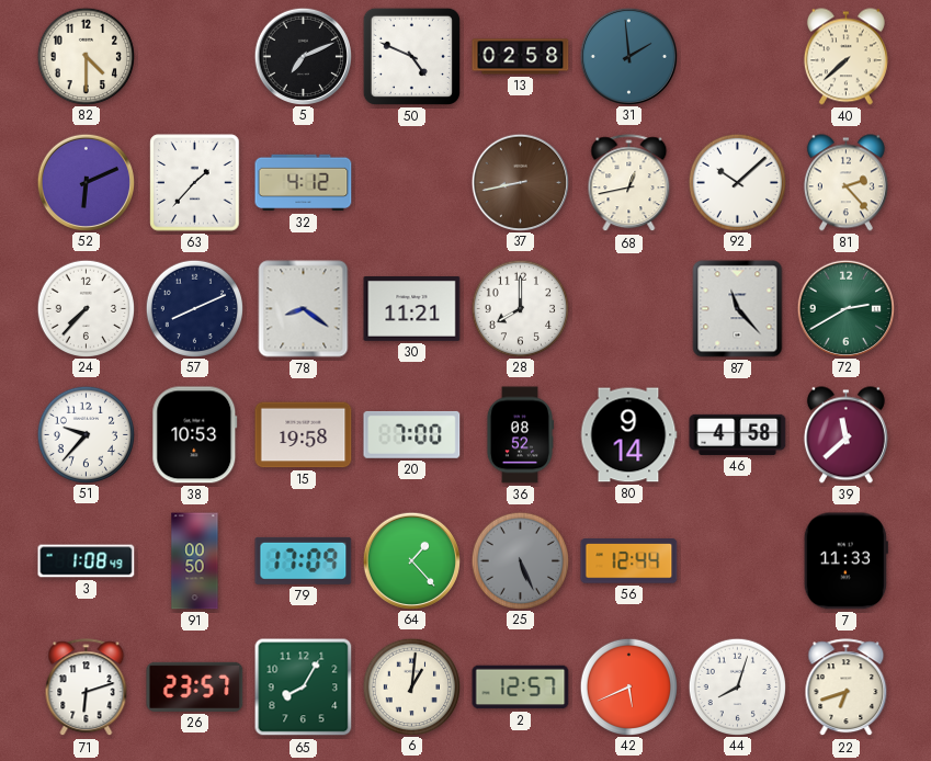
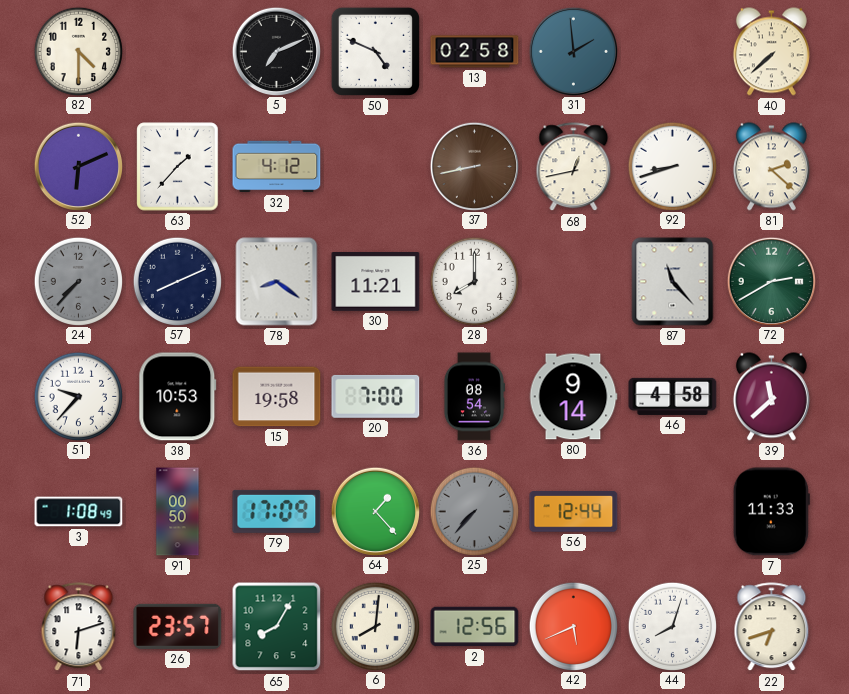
92: 10:08 -> 8:42 (672, 166)
81: 2:23 -> 2:22 (771, 167)
24 dial: white -> grey (78, 281)
36: 08:52 -> 08:54 (474, 397)
25: 5:26 -> 7:37 (474, 511)
6: 1:01 -> 8:01 (375, 626)
2: 12:57 -> 12:56 (475, 627)
